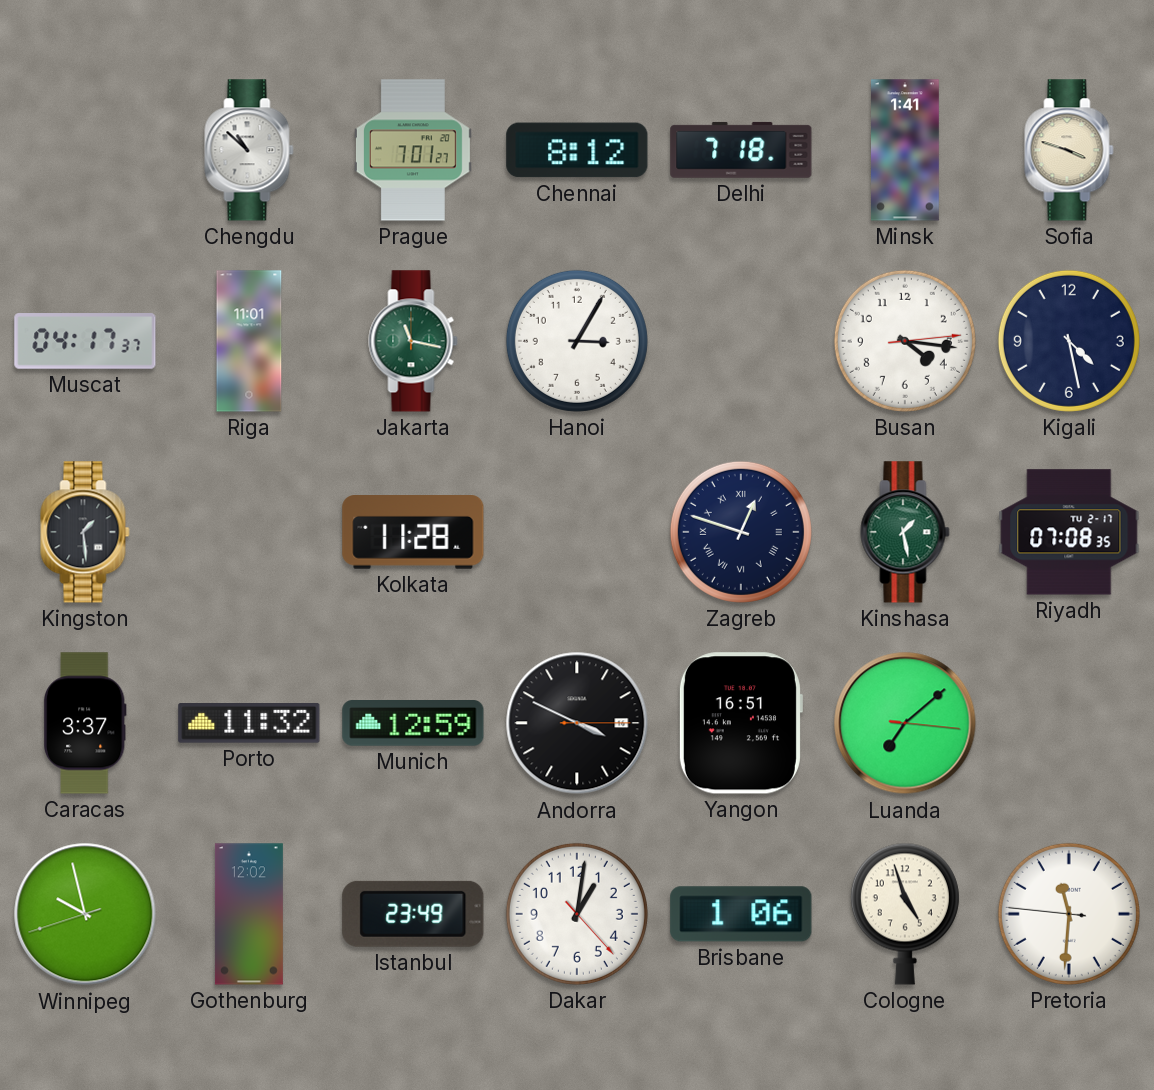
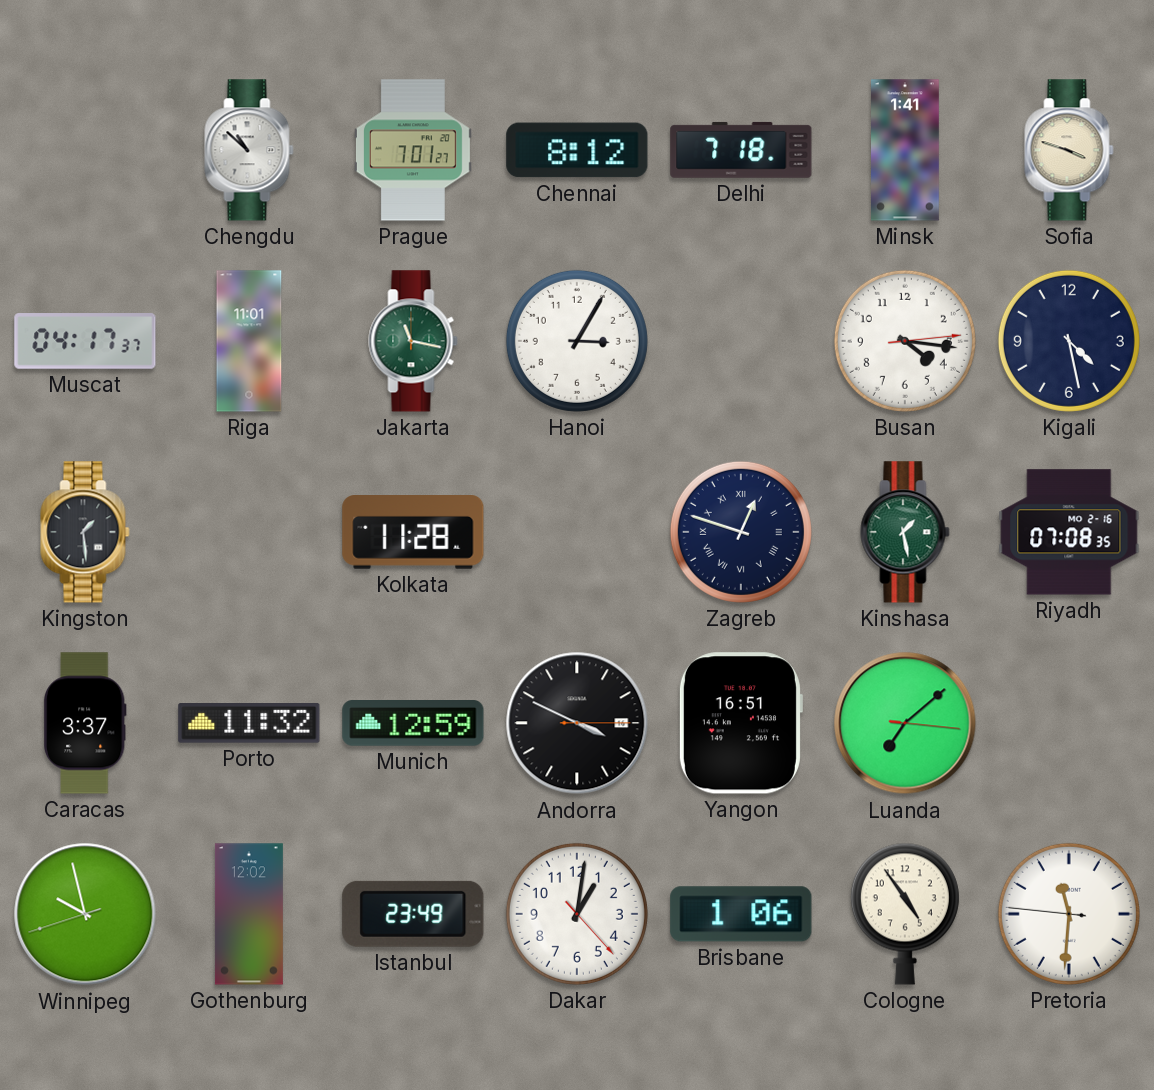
Riyadh date: TU 2-17 -> MO 2-16 (1069, 532)
Cologne: 4:57 -> 4:54 (905, 914)
